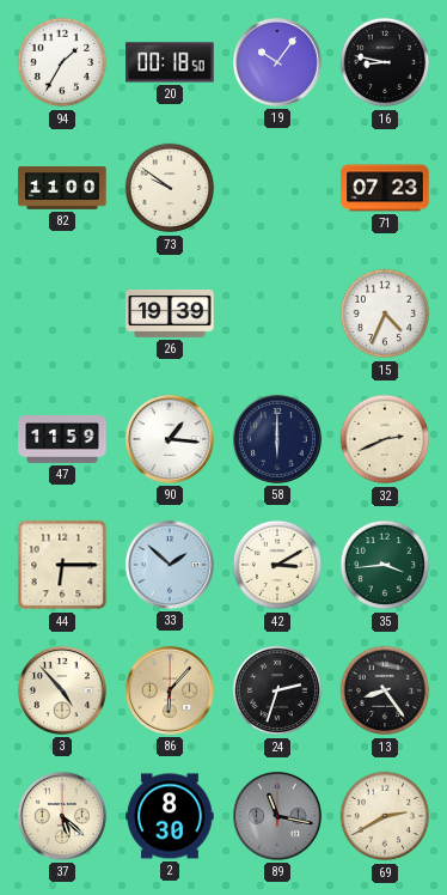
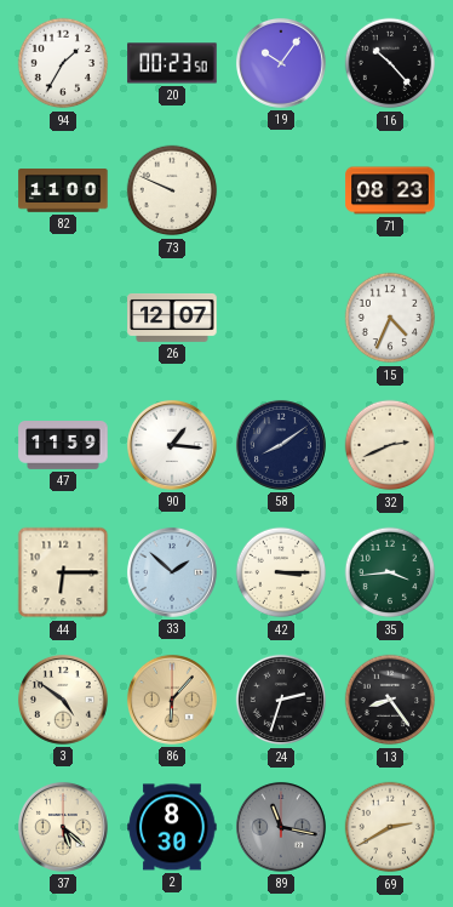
20: 00:18 -> 00:23 (172, 63)
16: 8:47 -> 10:23 (390, 63)
73: 9:51 -> 9:49 (172, 190)
71: 07:23 -> 08:23 (390, 190)
26: 19:39 -> 12:07 (172, 318)
58: 6:00 -> 8:09 (281, 445)
42: 3:10 -> 3:15 (281, 572)
3: 4:53 -> 4:51 (63, 700)
